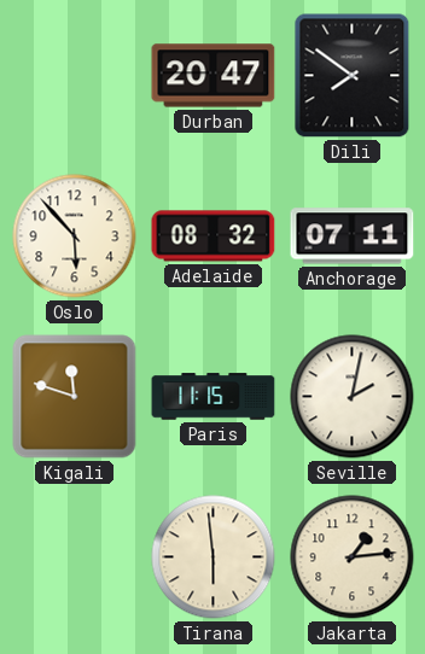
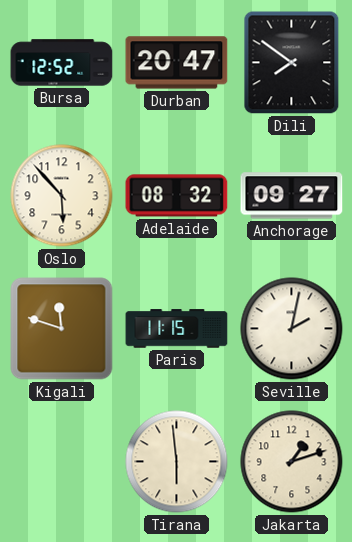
Bursa: none -> 12:52 (62, 63)
Anchorage: 07:11 -> 09:27 (292, 196)
Jakarta: 1:14 -> 1:12 (292, 462)
